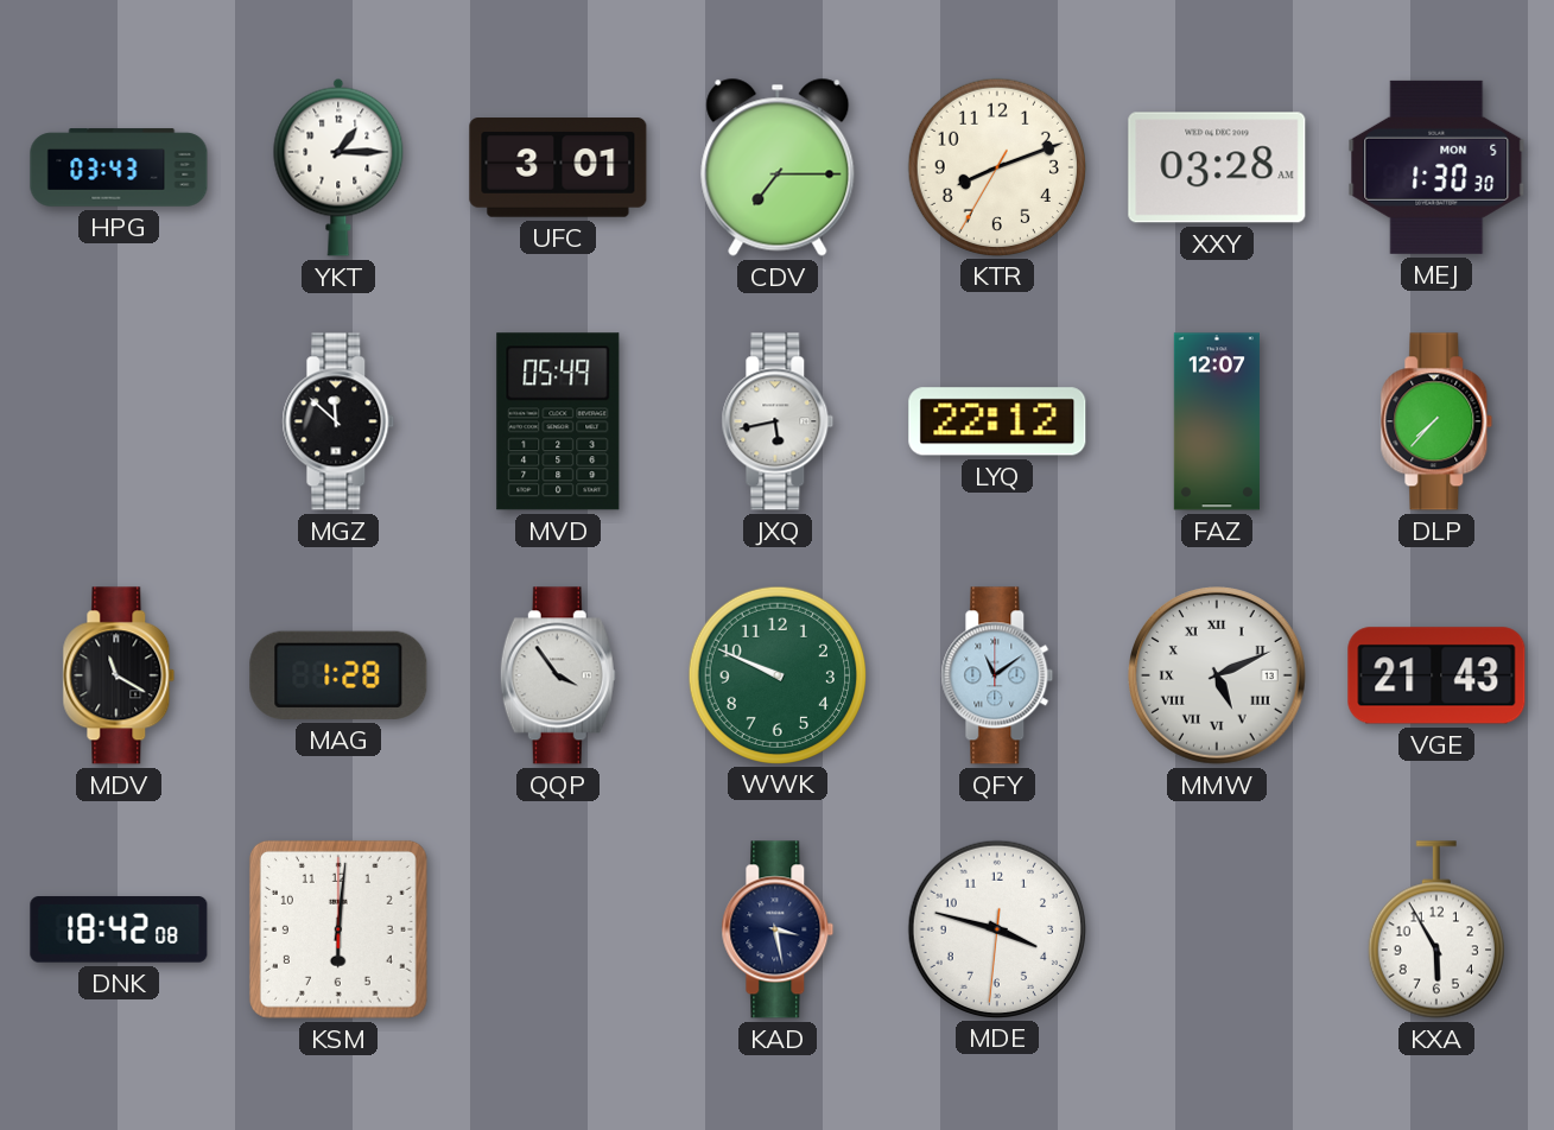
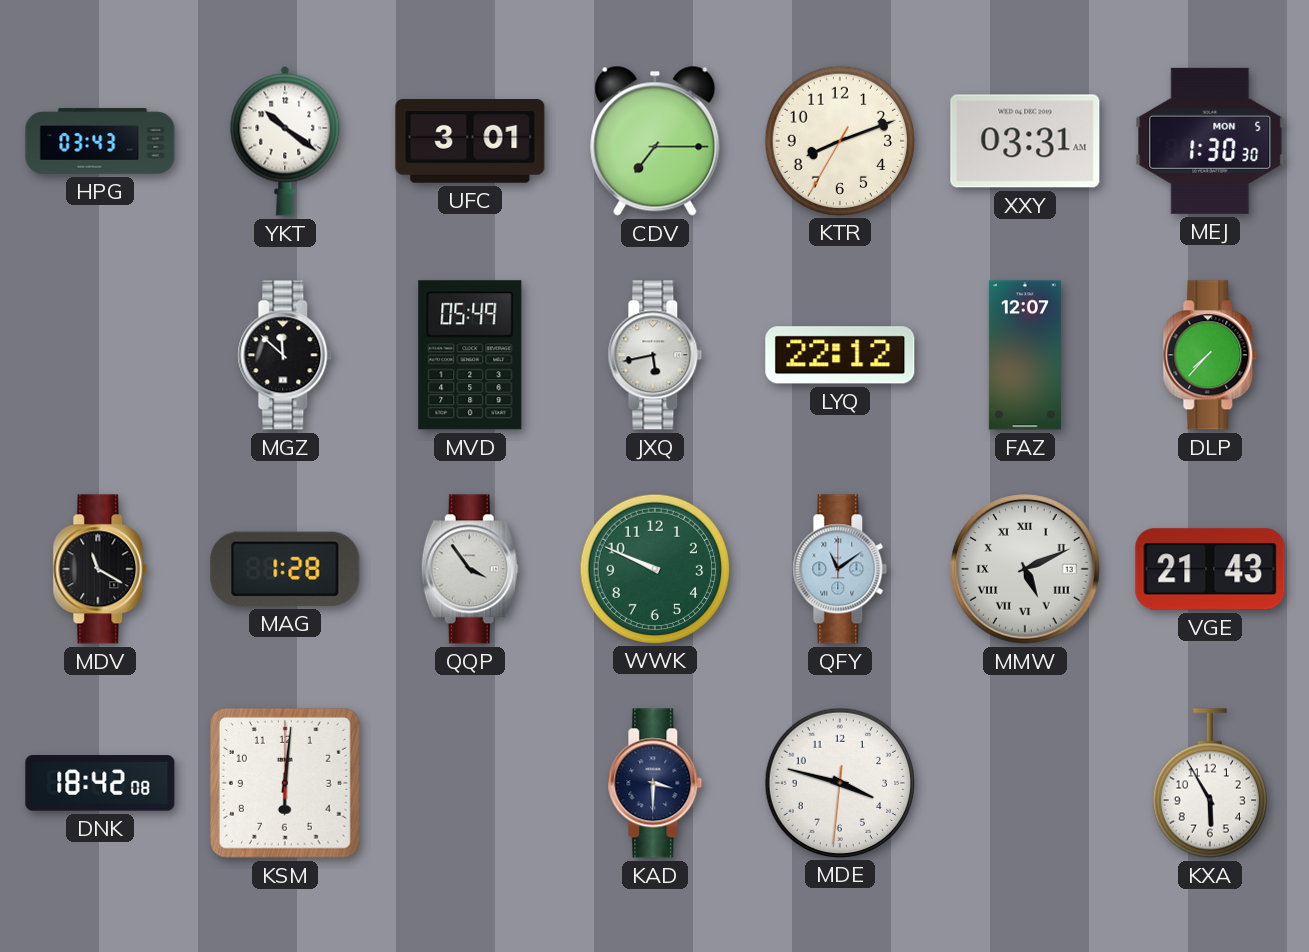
YKT: 1:15 -> 10:21 (285, 141)
XXY: 03:28 -> 03:31 (1025, 141)
KAD: 3:28 -> 3:30 (655, 783)
